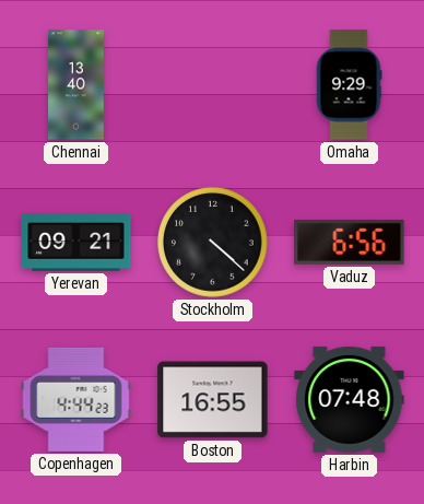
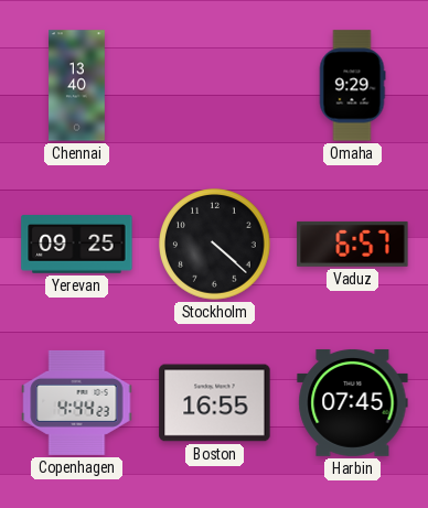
Yerevan: 09:21 -> 09:25 (77, 245)
Vaduz: 6:56 -> 6:57 (353, 244)
Harbin: 07:48 -> 07:45 (353, 402)
